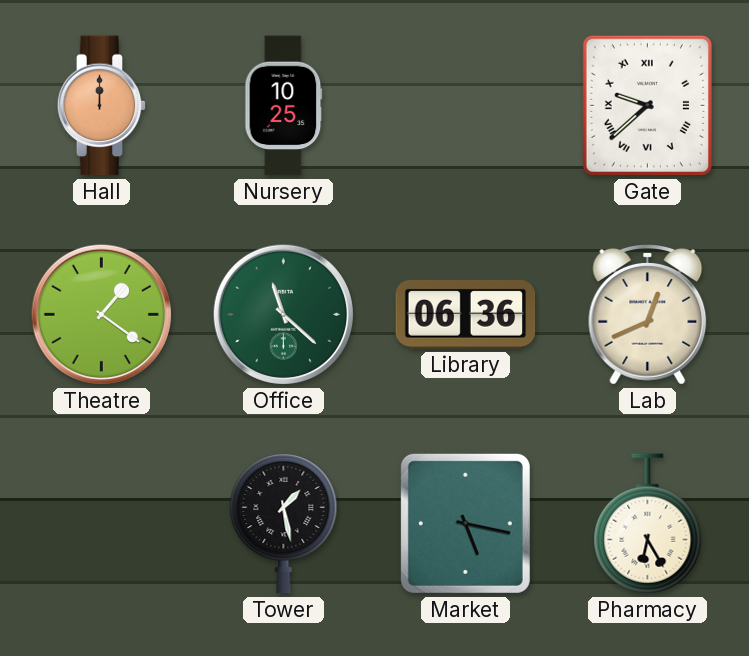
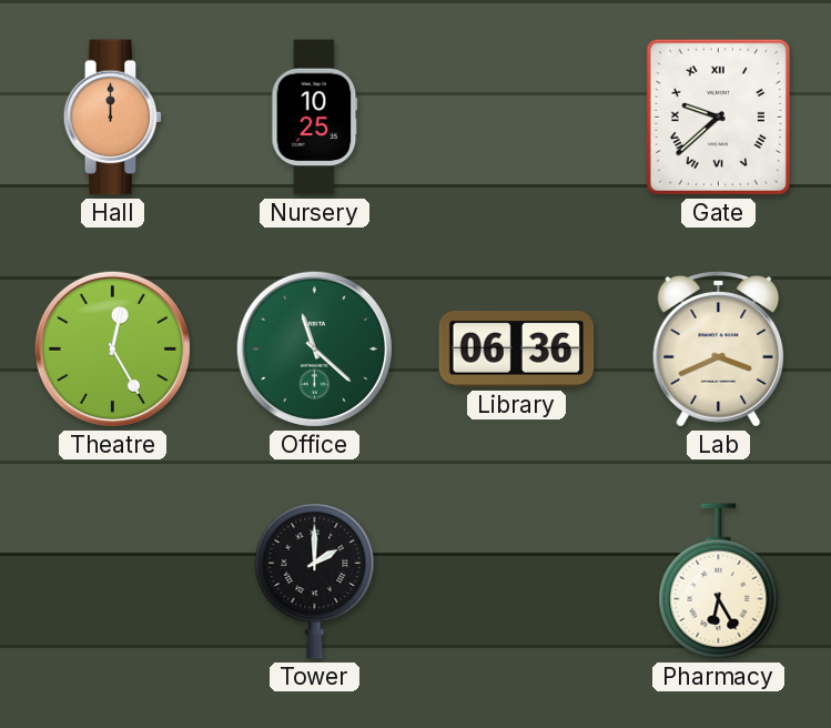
Theatre: 1:21 -> 12:25 (112, 348)
Lab: 12:41 -> 3:41 (719, 350)
Tower: 1:28 -> 2:00 (315, 580)
Market: 5:17 -> none (465, 523)
